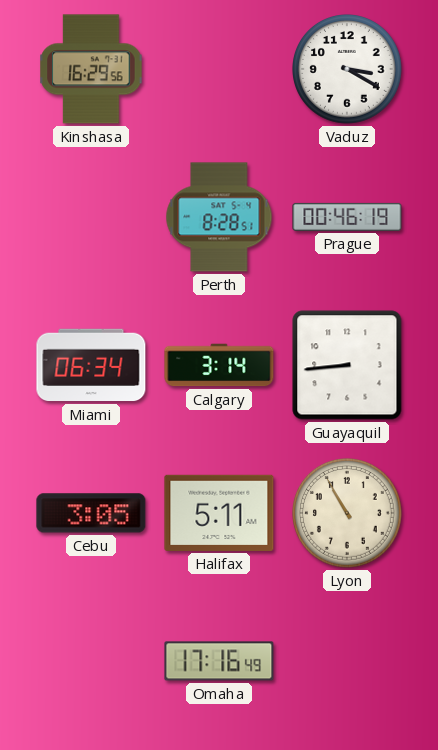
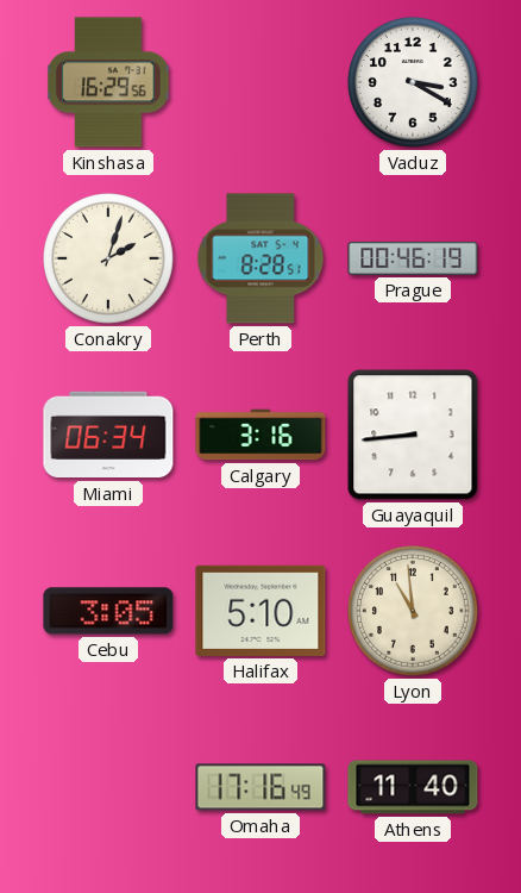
Conakry: none -> 2:03 (109, 260)
Calgary: 3:14 -> 3:16 (260, 435)
Halifax: 5:11 -> 5:10 (260, 611)
Lyon: 10:55 -> 10:59 (414, 612)
Athens: none -> 11:40 (413, 787)
